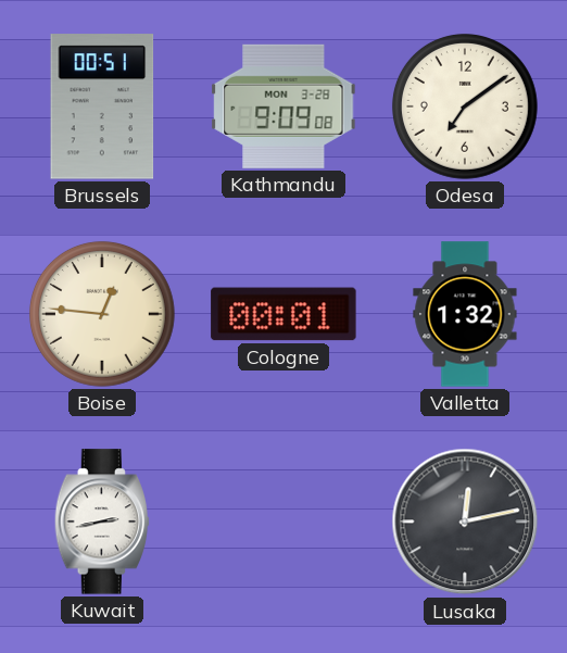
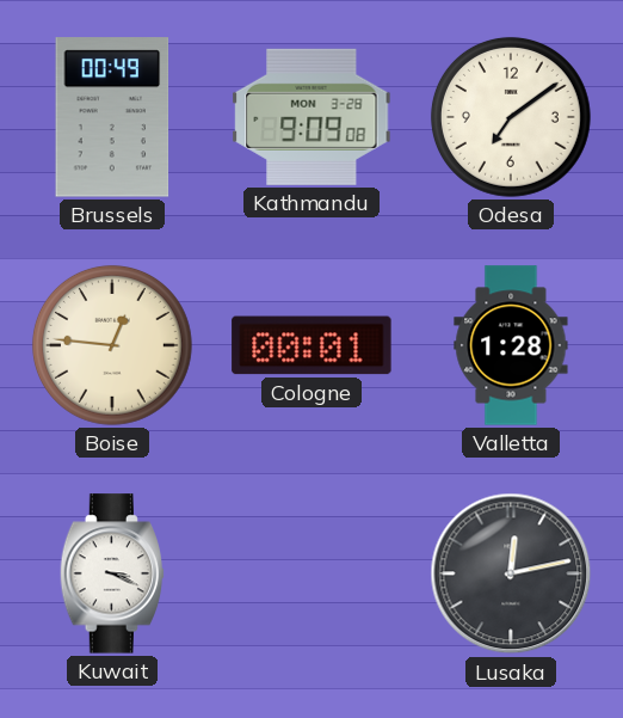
Brussels: 00:51 -> 00:49 (112, 117)
Valletta: 1:32 -> 1:28 (511, 345)
Kuwait: 2:43 -> 3:19 (111, 573)
